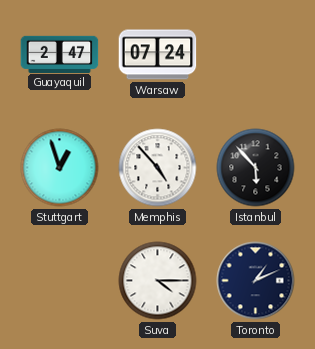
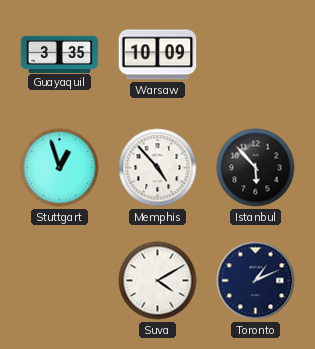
Guayaquil: 2:47 -> 3:35 (60, 54)
Warsaw: 07:24 -> 10:09 (158, 55)
Suva: 4:15 -> 4:10 (158, 281)
